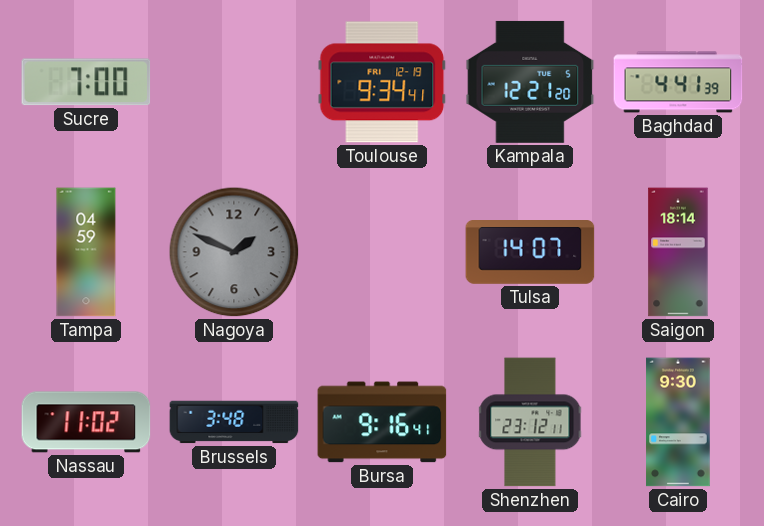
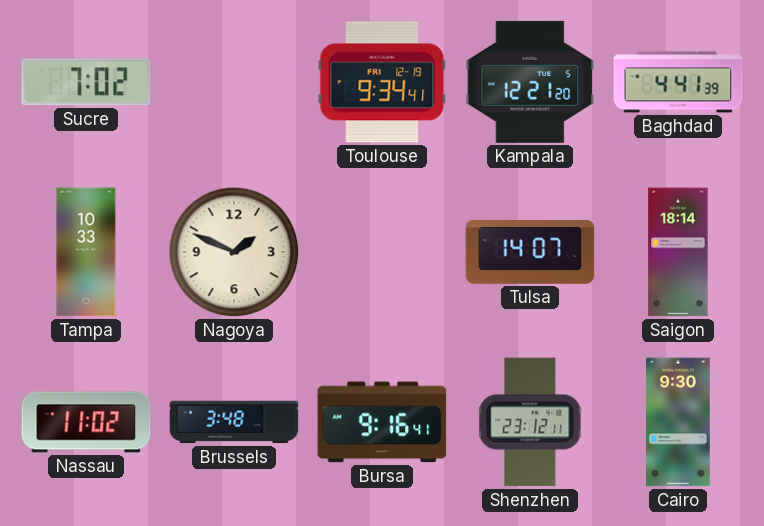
Sucre: 7:00 -> 7:02 (86, 82)
Tampa: 04:59 -> 10:33 (86, 252)
Nagoya dial: grey -> cream (234, 252)
